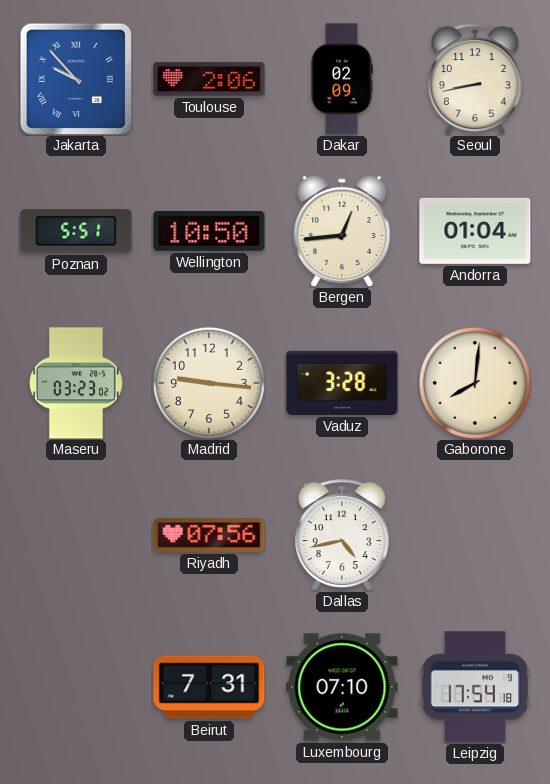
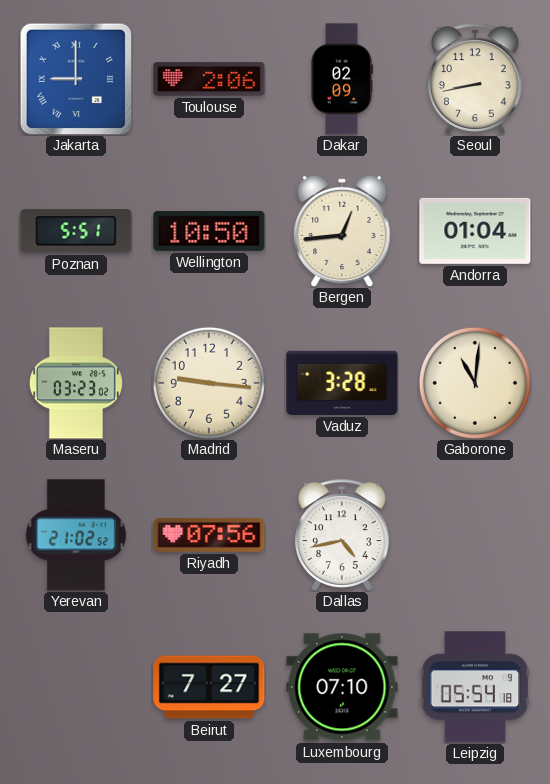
Jakarta: 9:53 -> 9:00 (76, 79)
Gaborone: 8:01 -> 11:01 (475, 383)
Yerevan: none -> 21:02 (76, 535)
Beirut: 7:31 -> 7:27 (209, 687)
Leipzig: 17:54 -> 05:54 (475, 687)
